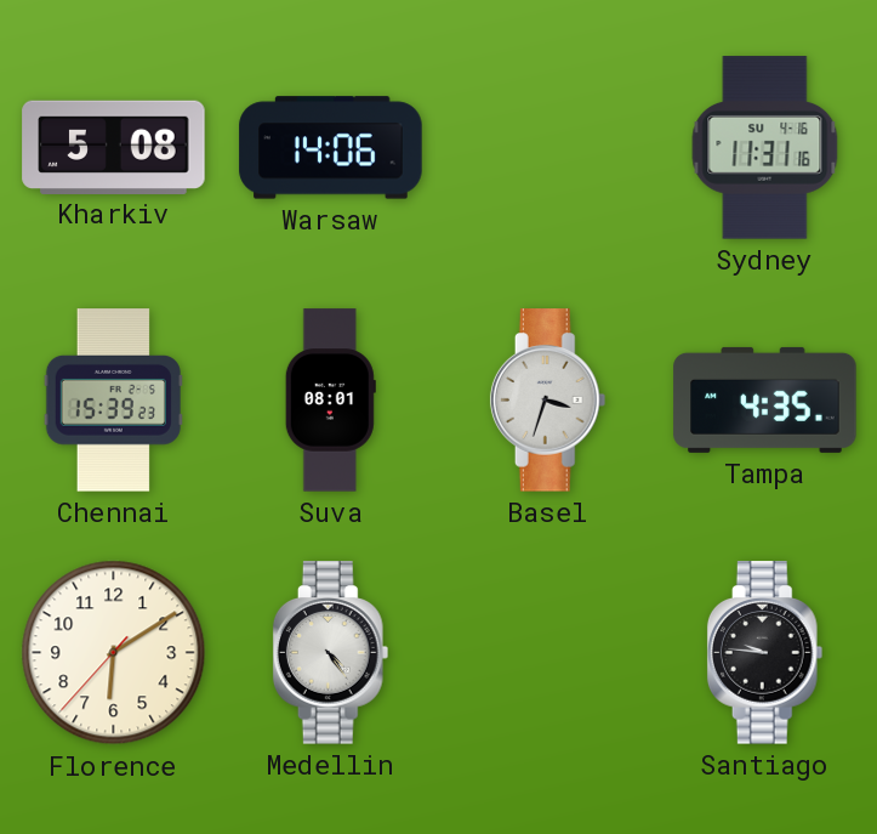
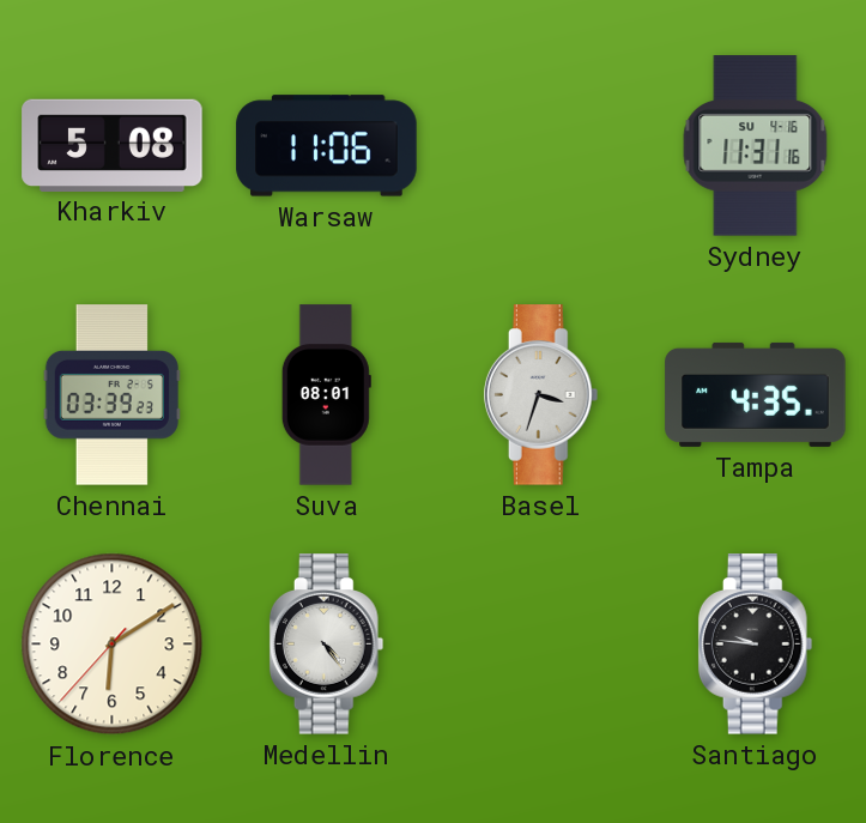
Warsaw: 14:06 -> 11:06 (327, 146)
Chennai: 15:39 -> 03:39 (111, 395)
